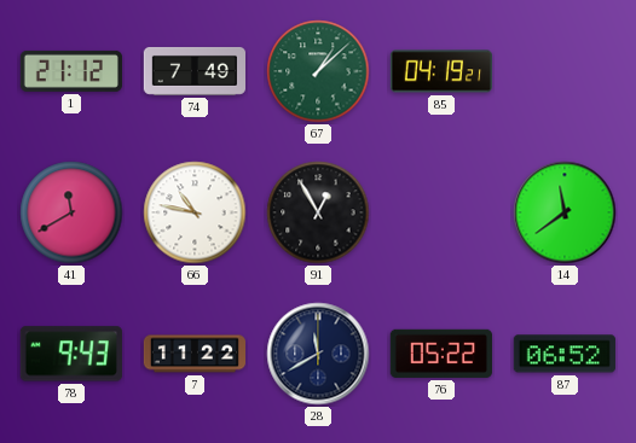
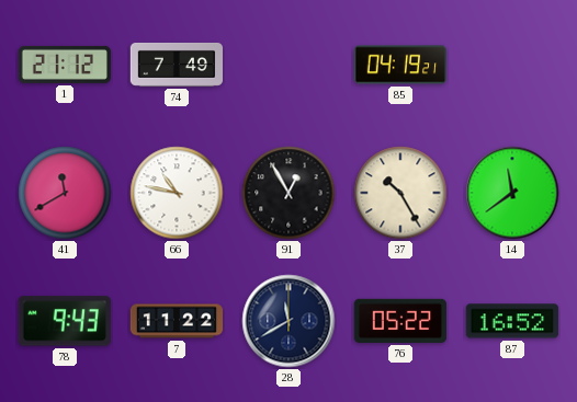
67: 1:08 -> none (318, 71)
37: none -> 10:25 (400, 193)
87: 06:52 -> 16:52 (512, 321)
